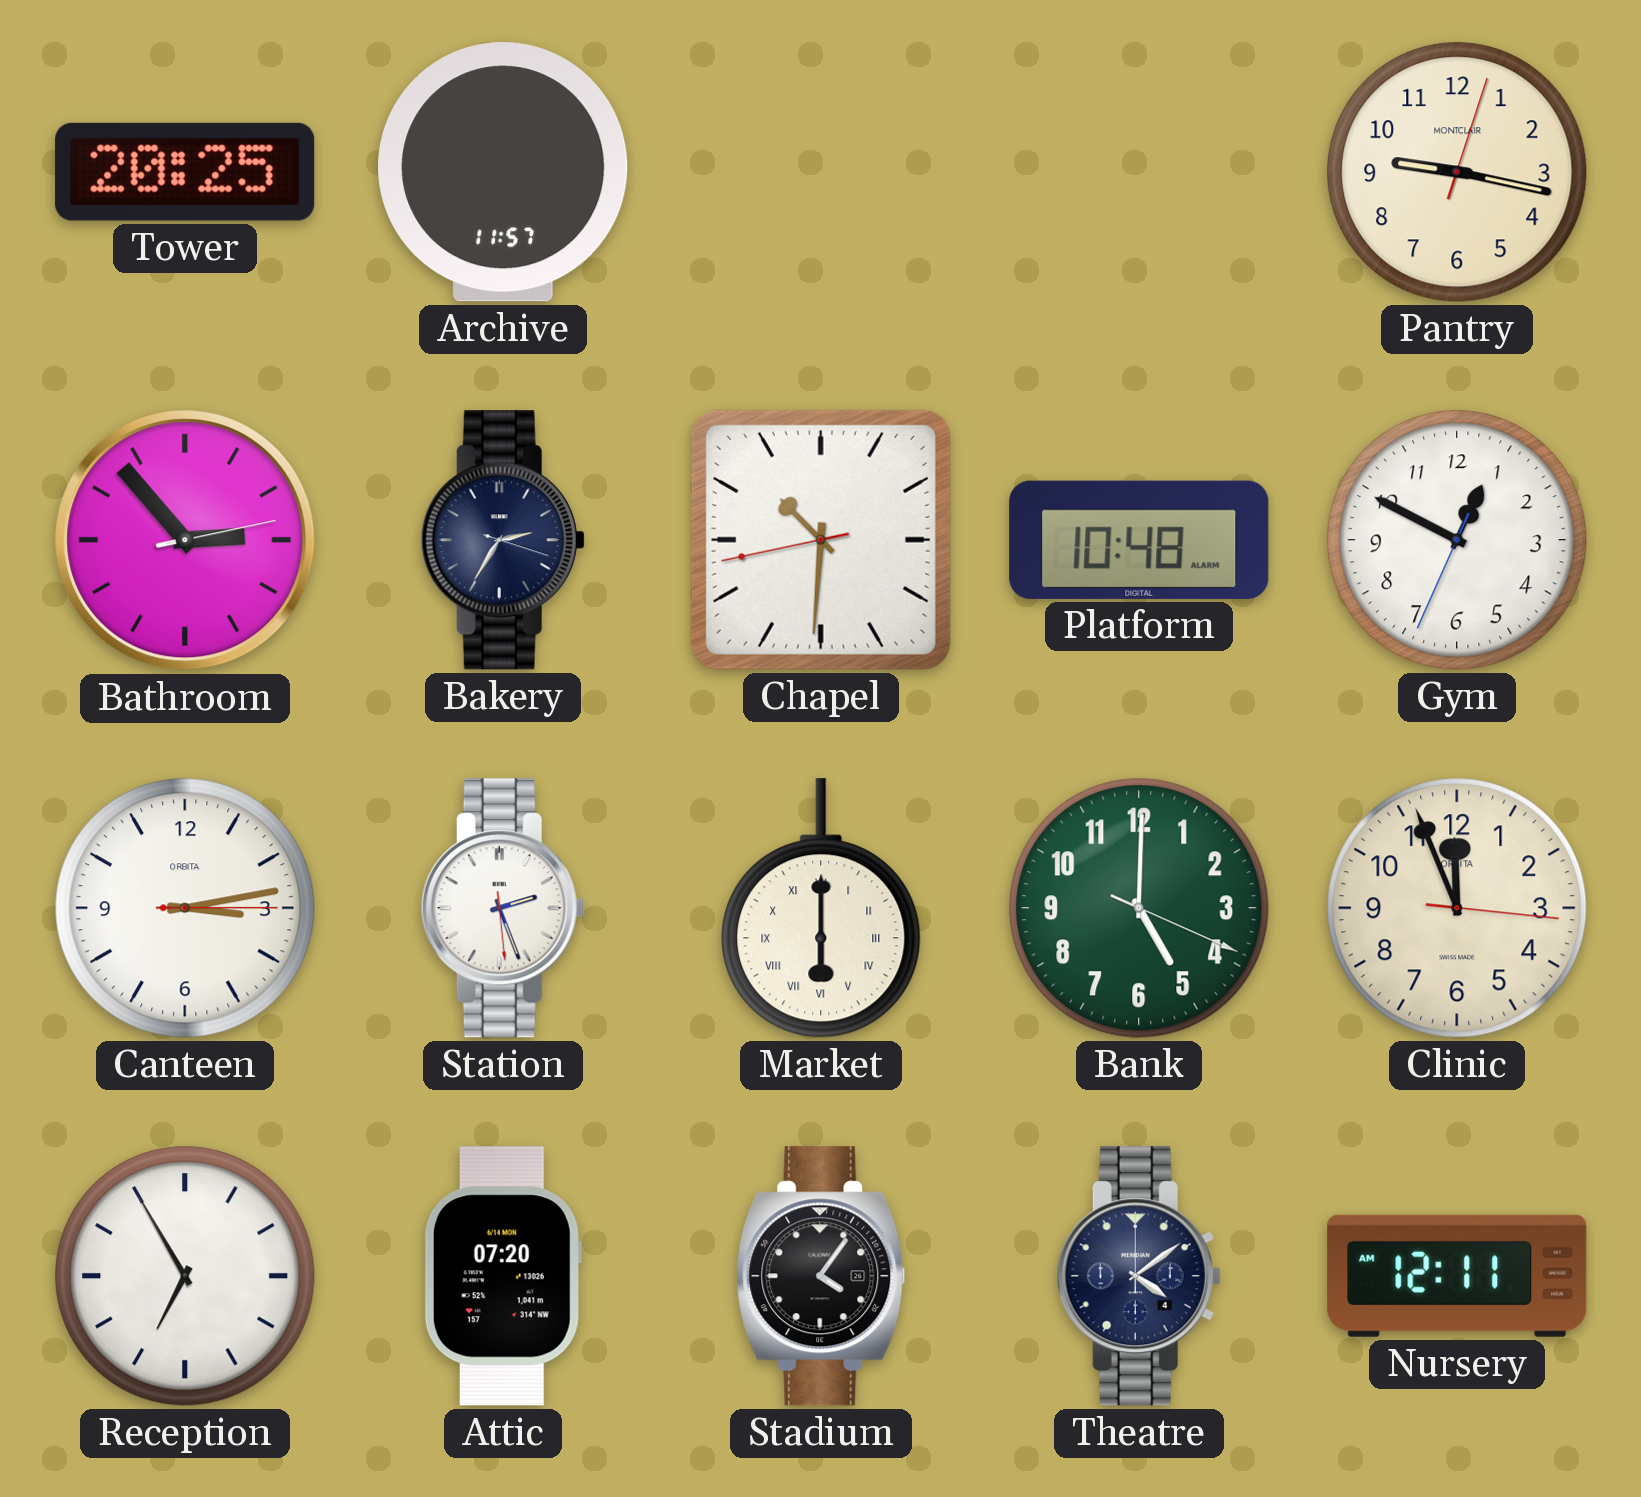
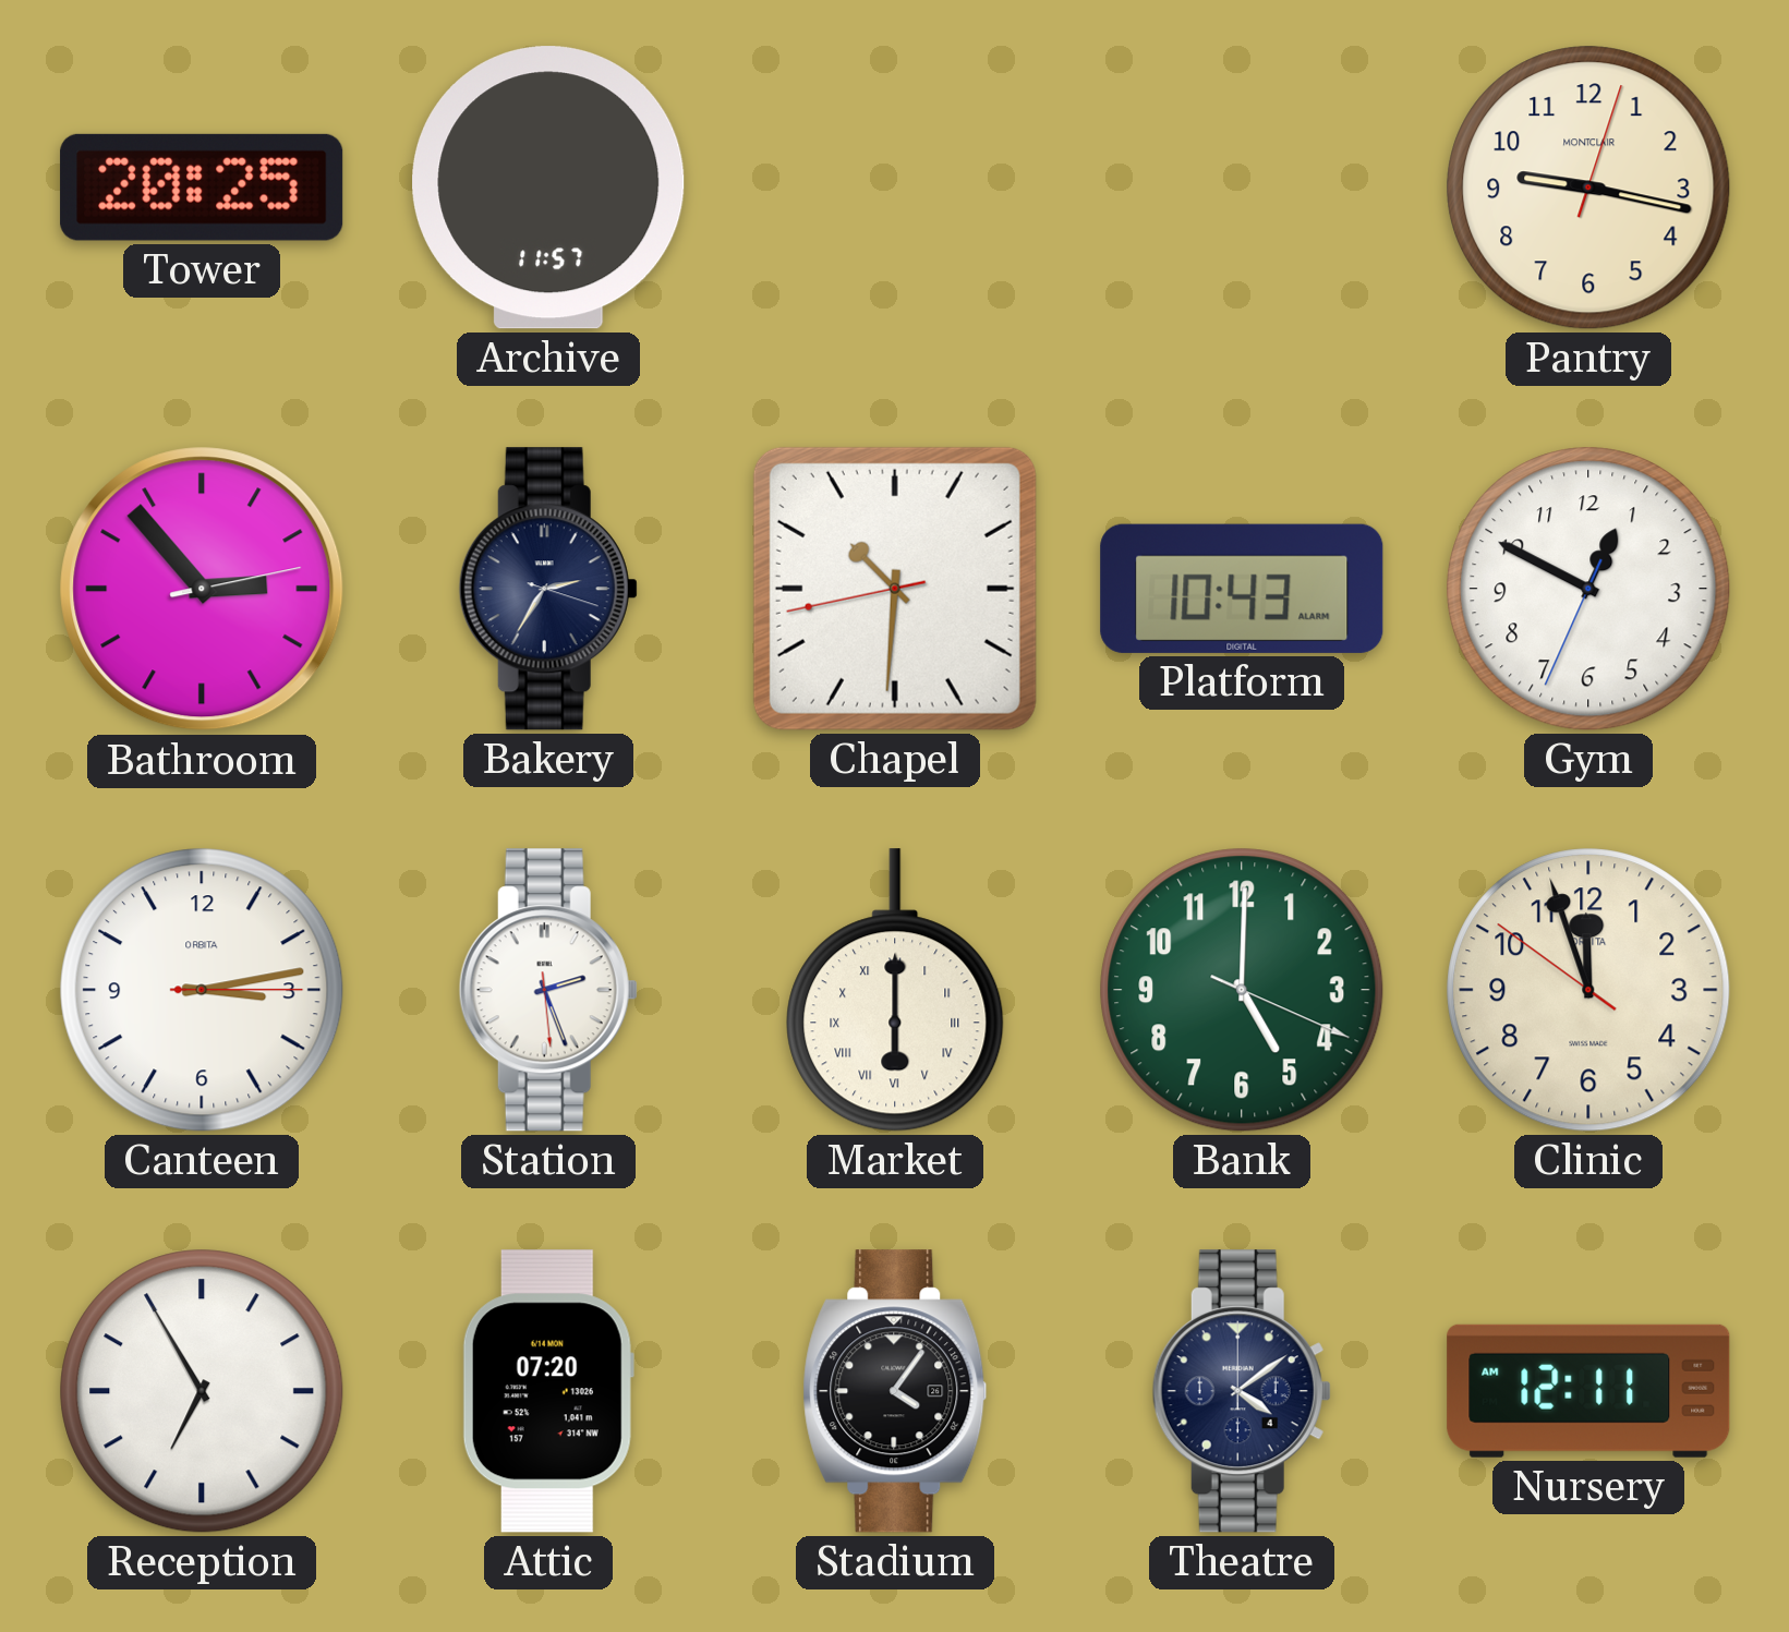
Platform: 10:48 -> 10:43 (1242, 589)
Clinic: 11:56:16 -> 11:56:51 (1588, 990)
